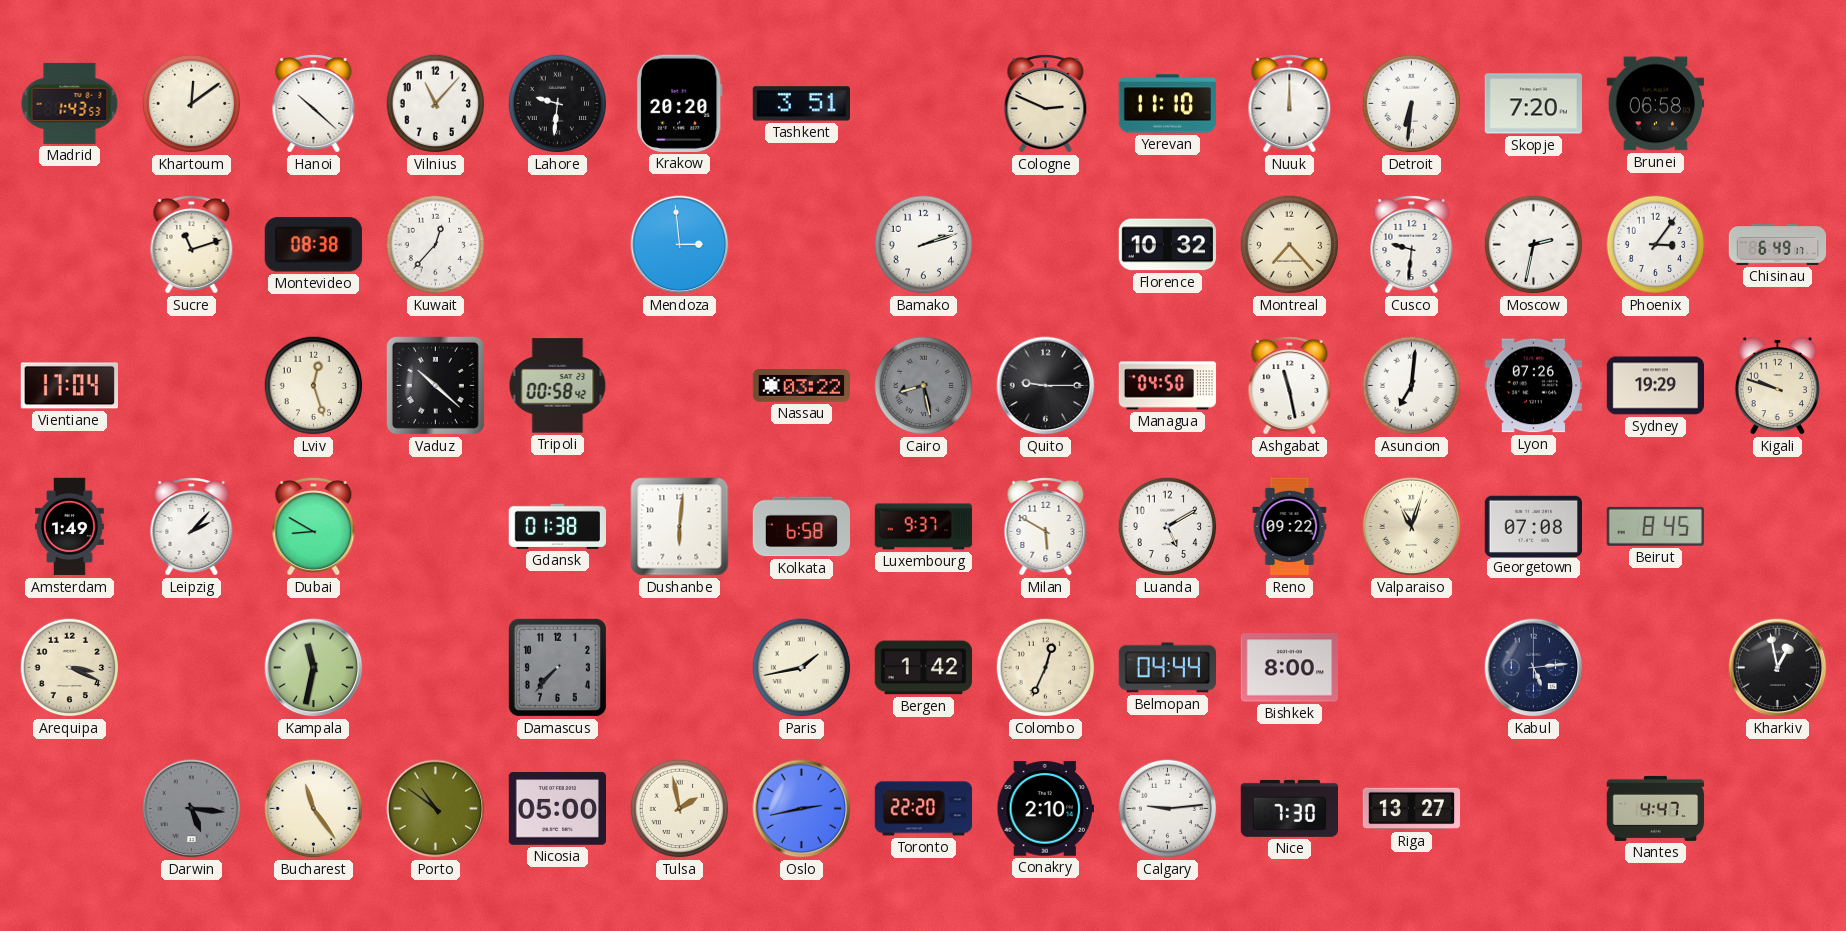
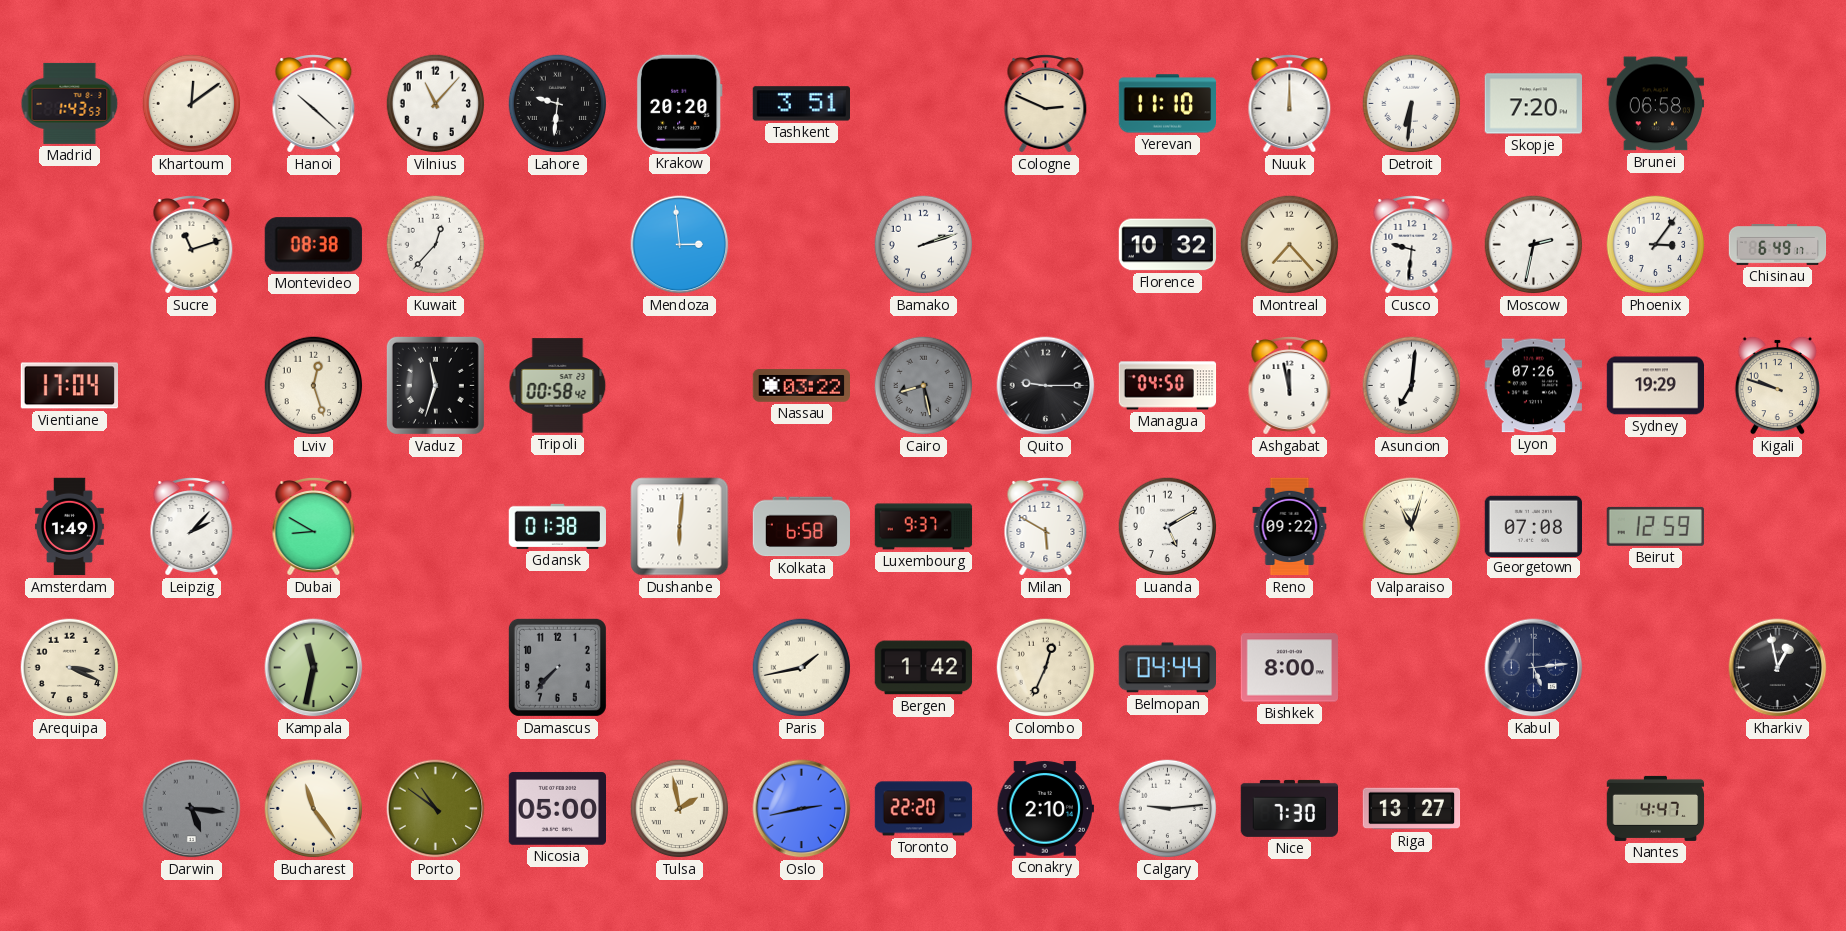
Vaduz: 10:22 -> 11:33 (435, 385)
Ashgabat: 11:28 -> 11:58 (1290, 386)
Beirut: 8:45 -> 12:59 (1655, 526)
